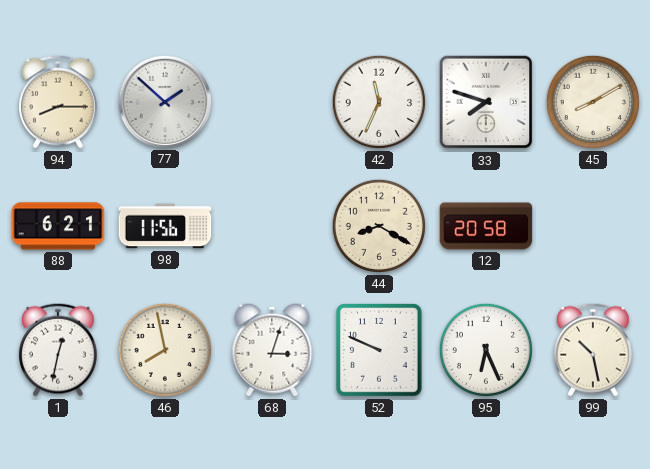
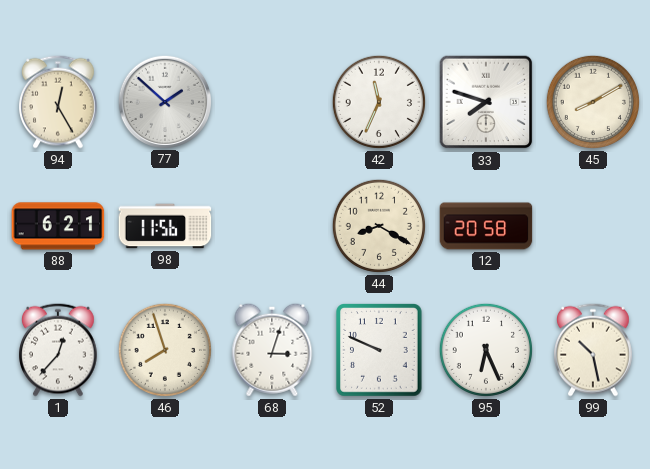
94: 8:15 -> 12:25 (59, 102)
1: 12:32 -> 12:37 (59, 350)
46: 7:58 -> 7:57 (165, 350)
